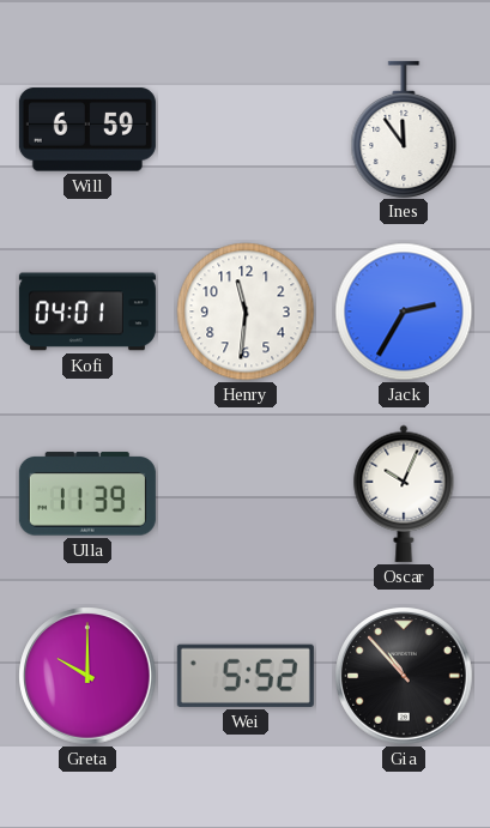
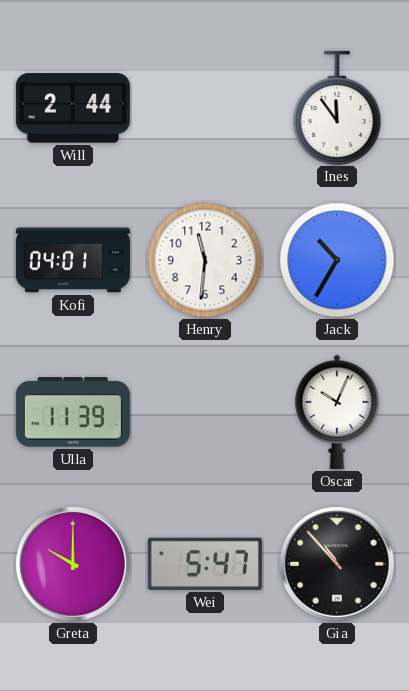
Will: 6:59 -> 2:44 (73, 108)
Jack: 2:35 -> 10:35 (337, 260)
Wei: 5:52 -> 5:47 (205, 564)
